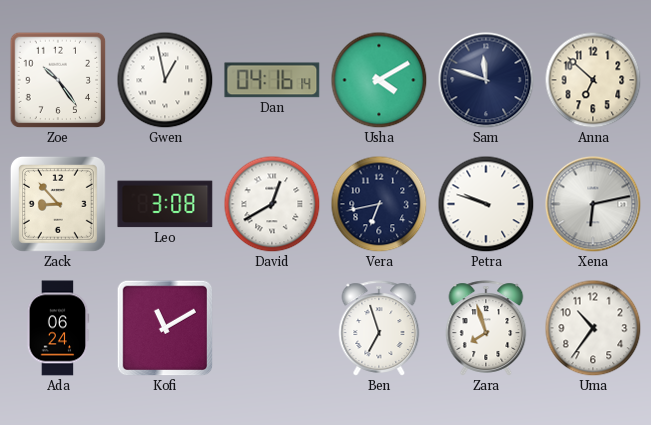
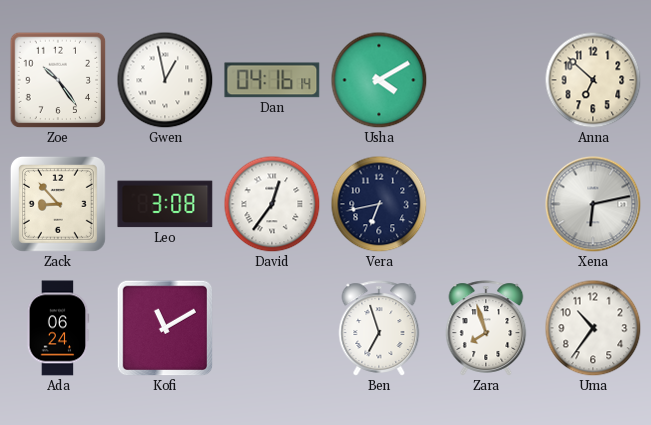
Sam: 11:48 -> none (486, 80)
David: 12:40 -> 12:36 (272, 204)
Petra: 9:48 -> none (486, 204)
